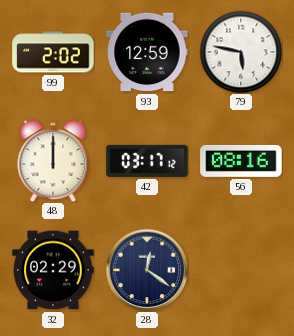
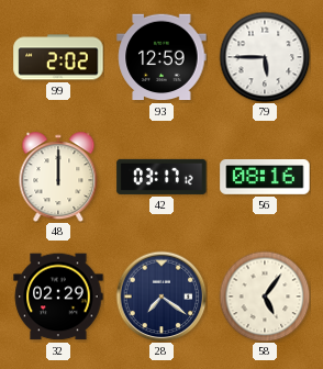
79: 5:47 -> 5:45 (265, 57)
28: 12:21 -> 7:21 (161, 297)
58: none -> 5:06 (265, 297)
